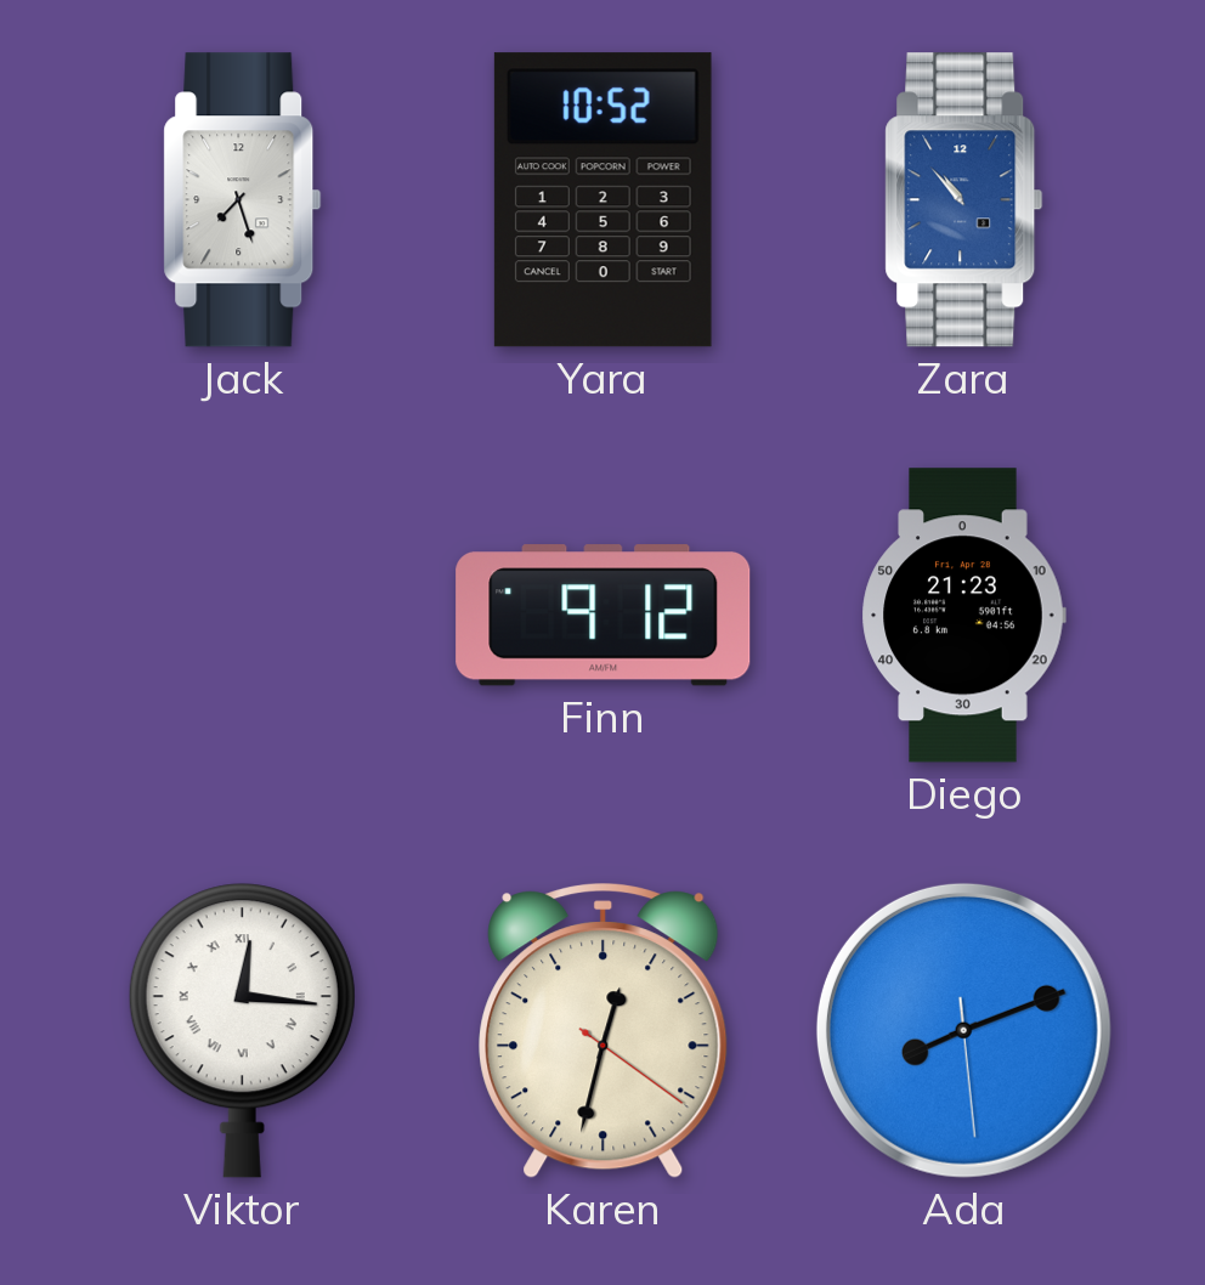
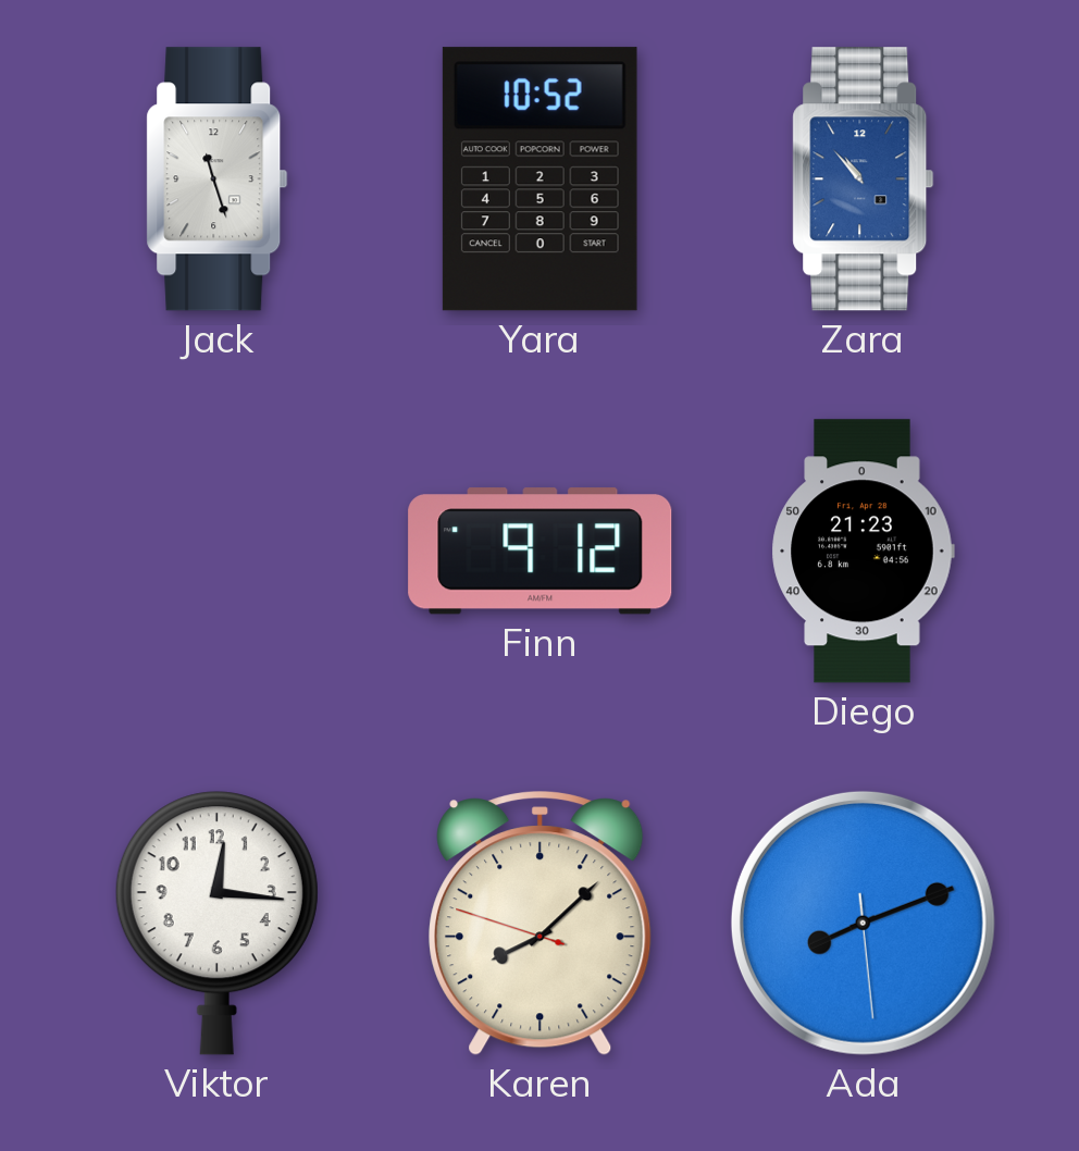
Jack: 7:27 -> 11:27 (218, 180)
Viktor numerals: Roman -> Arabic (216, 924)
Karen: 12:32 -> 8:07 (541, 924)
